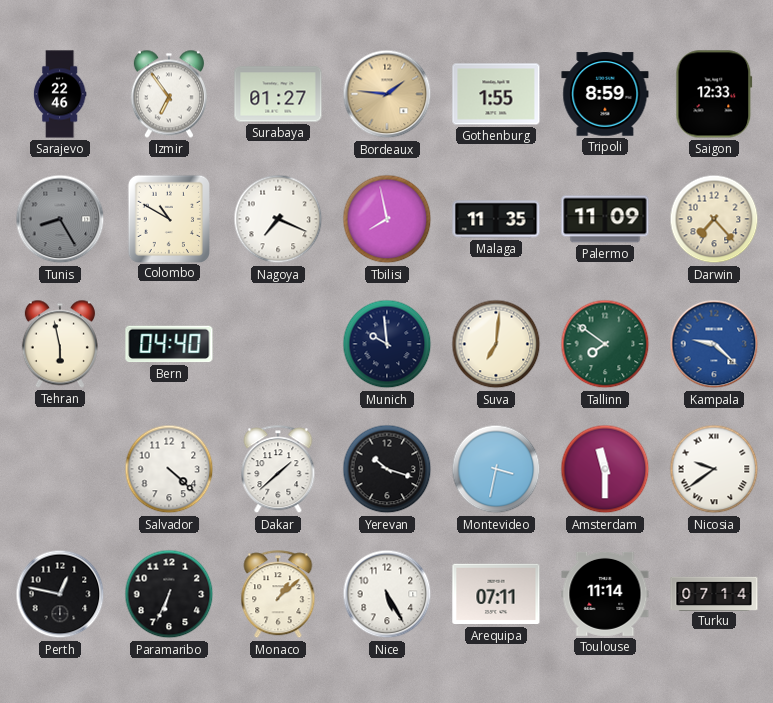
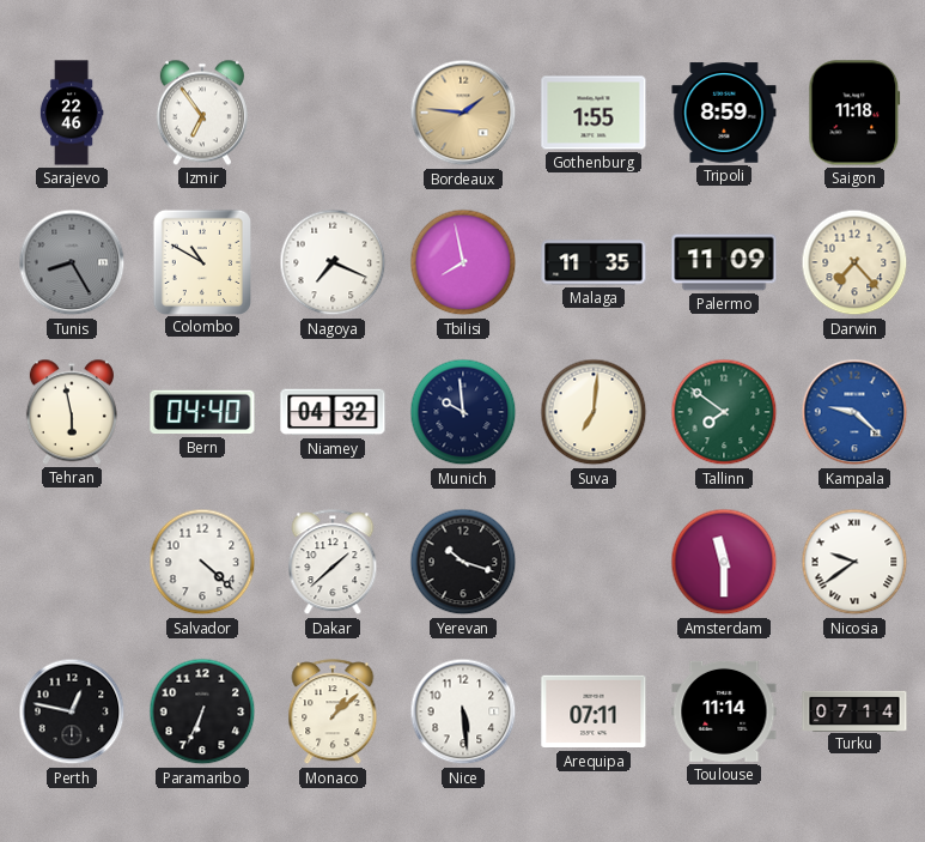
Surabaya: 01:27 -> none (278, 94)
Saigon: 12:33 -> 11:18 (854, 113)
Niamey: none -> 04:32 (333, 412)
Montevideo: 3:32 -> none (496, 469)
Nice: 5:25 -> 5:29 (463, 711)
